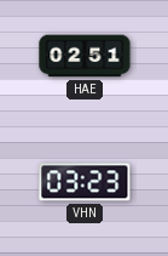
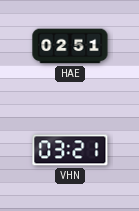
VHN: 03:23 -> 03:21 (70, 150)
